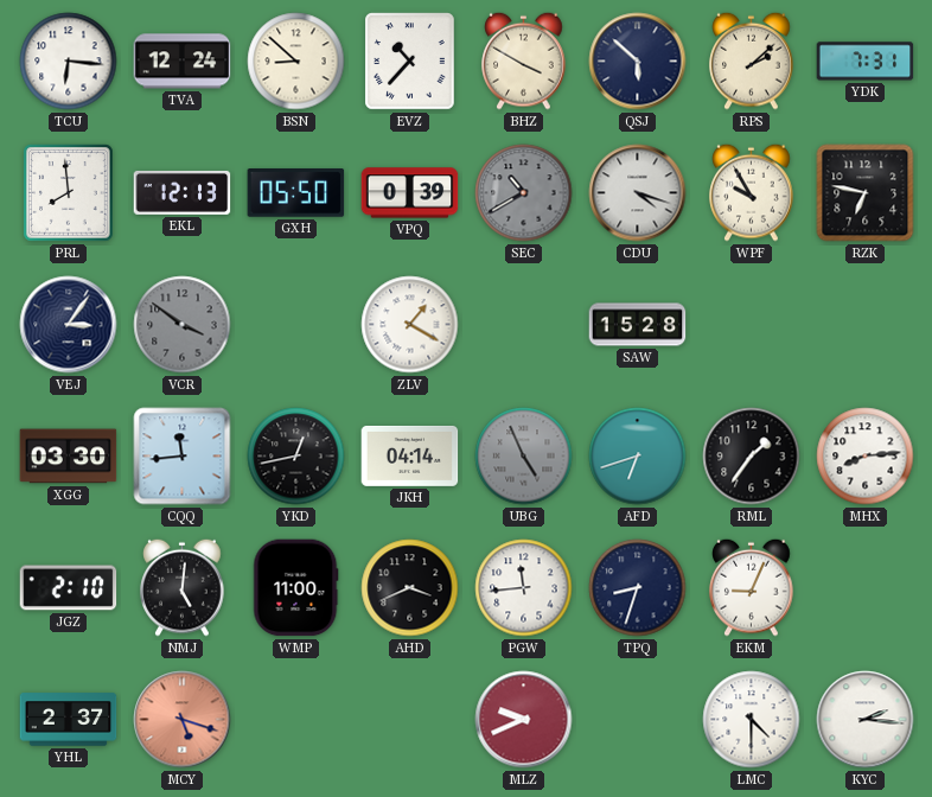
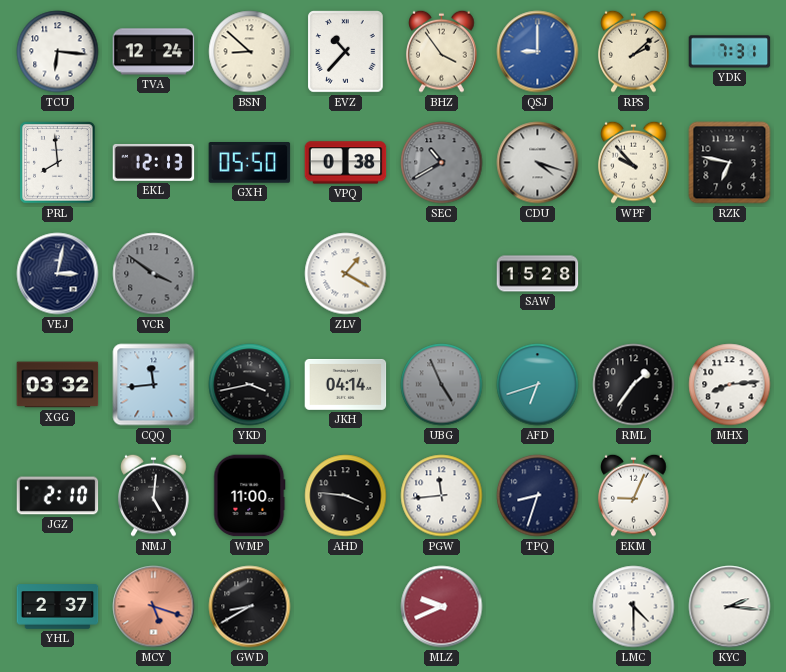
BHZ: 3:50 -> 3:54 (442, 51)
QSJ: 5:52 -> 9:00 (538, 52)
QSJ dial: navy -> blue (538, 52)
VPQ: 0:39 -> 0:38 (346, 163)
WPF: 9:55 -> 9:53 (634, 162)
VEJ: 3:06 -> 3:02 (58, 274)
XGG: 03:30 -> 03:32 (58, 385)
YKD: 12:43 -> 3:43 (250, 385)
AHD: 3:41 -> 3:46 (346, 496)
GWD: none -> 8:40 (250, 607)
